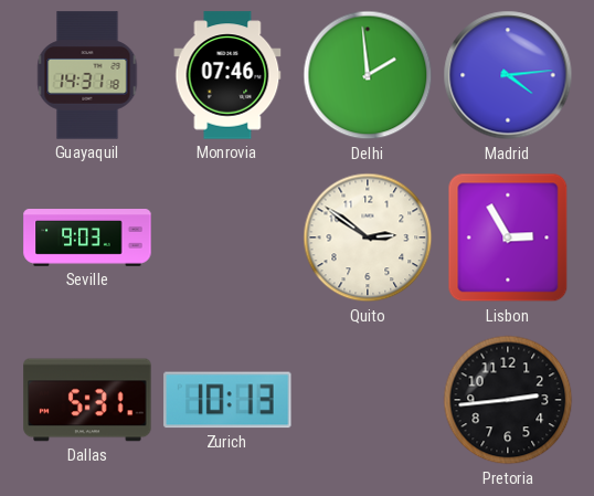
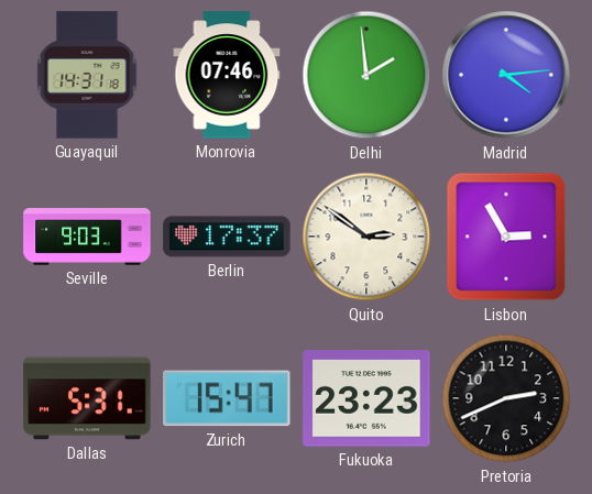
Berlin: none -> 17:37 (227, 237)
Zurich: 10:13 -> 15:47 (227, 398)
Fukuoka: none -> 23:23 (366, 399)
Pretoria: 2:44 -> 2:41 (506, 398)
